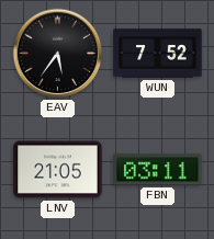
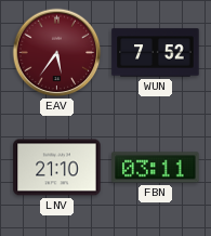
EAV dial: black -> burgundy (57, 53)
LNV: 21:05 -> 21:10 (57, 168)
